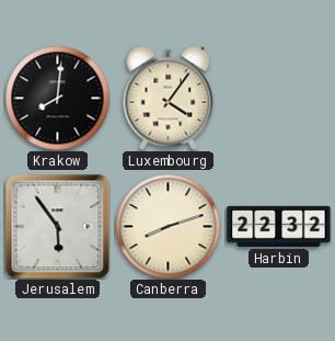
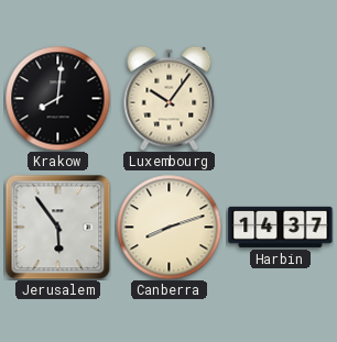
Luxembourg: 4:06 -> 10:06 (170, 98)
Harbin: 22:32 -> 14:37 (281, 227)
